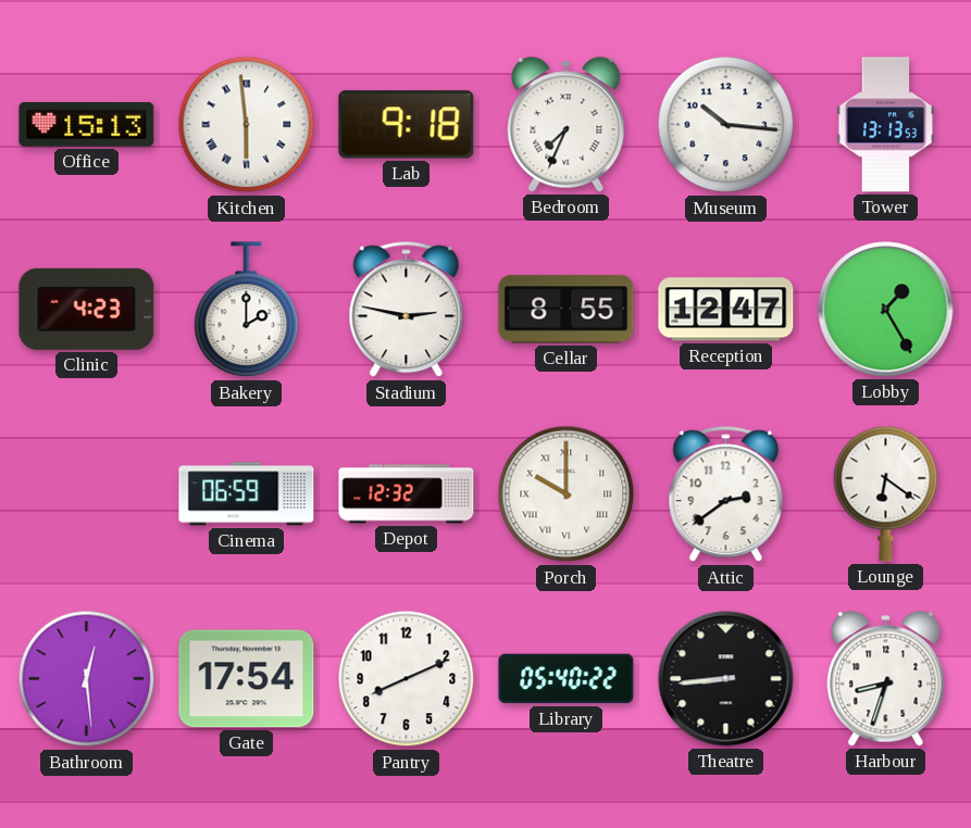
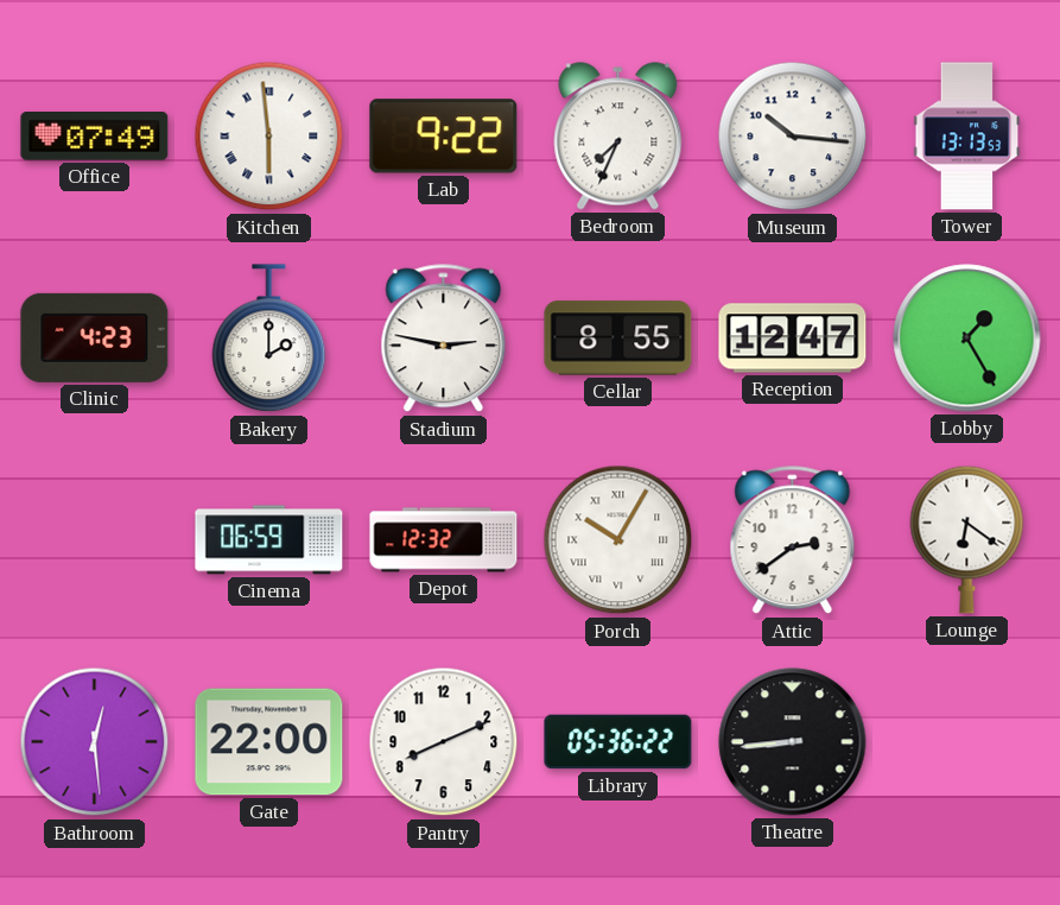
Office: 15:13 -> 07:49 (95, 137)
Lab: 9:18 -> 9:22 (444, 137)
Porch: 10:00 -> 10:05 (618, 540)
Gate: 17:54 -> 22:00 (269, 742)
Library: 05:40 -> 05:36 (618, 742)
Harbour: 8:33 -> none (886, 679)
